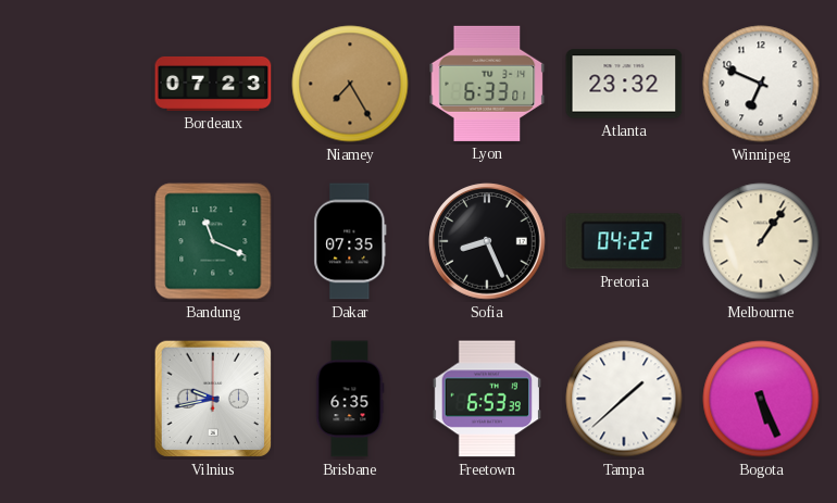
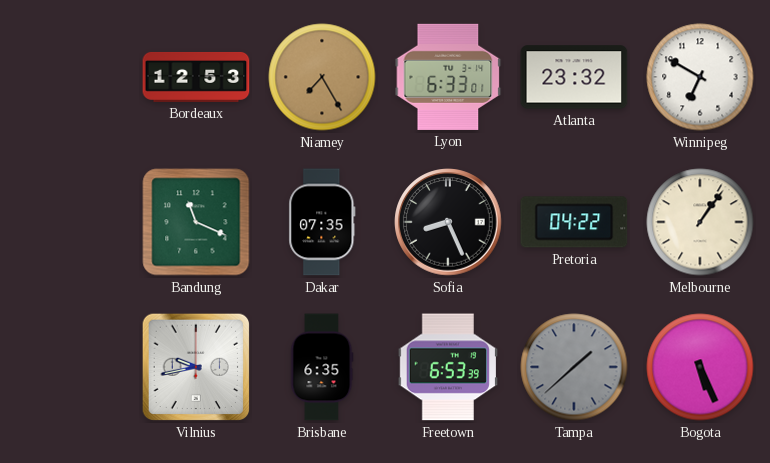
Bordeaux: 07:23 -> 12:53 (196, 77)
Winnipeg: 6:49 -> 6:50 (700, 77)
Tampa dial: white -> grey (574, 367)
